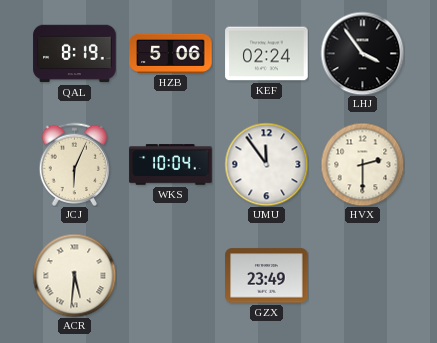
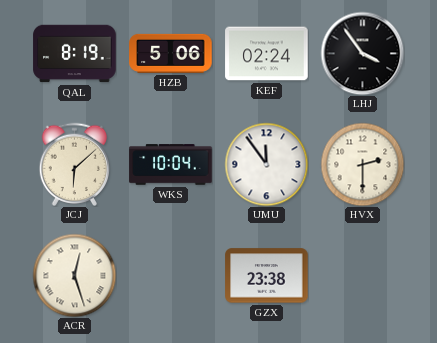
JCJ: 6:04 -> 6:08 (74, 164)
ACR: 5:31 -> 12:27 (74, 275)
GZX: 23:49 -> 23:38 (267, 276)
